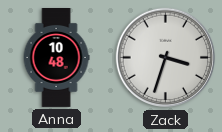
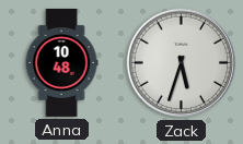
Zack: 3:33 -> 5:33 (182, 63)
